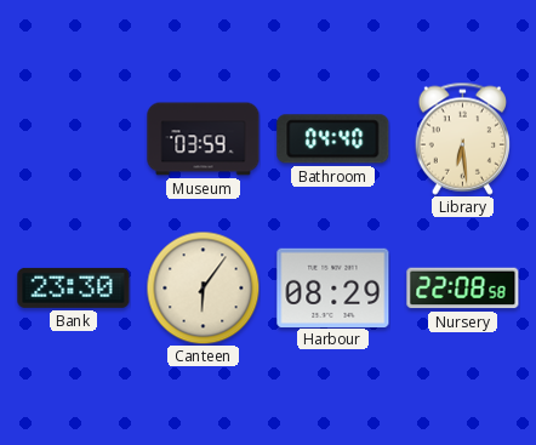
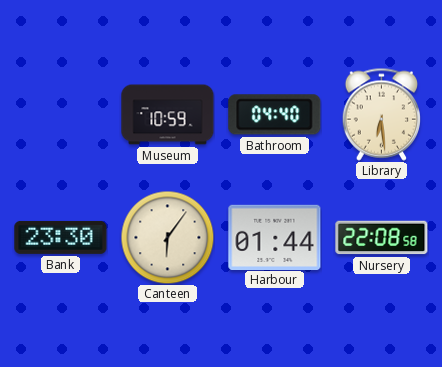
Museum: 03:59 -> 10:59 (168, 115)
Harbour: 08:29 -> 01:44 (275, 237)
